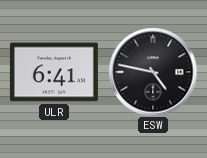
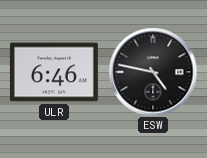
ULR: 6:41 -> 6:46 (54, 72)
